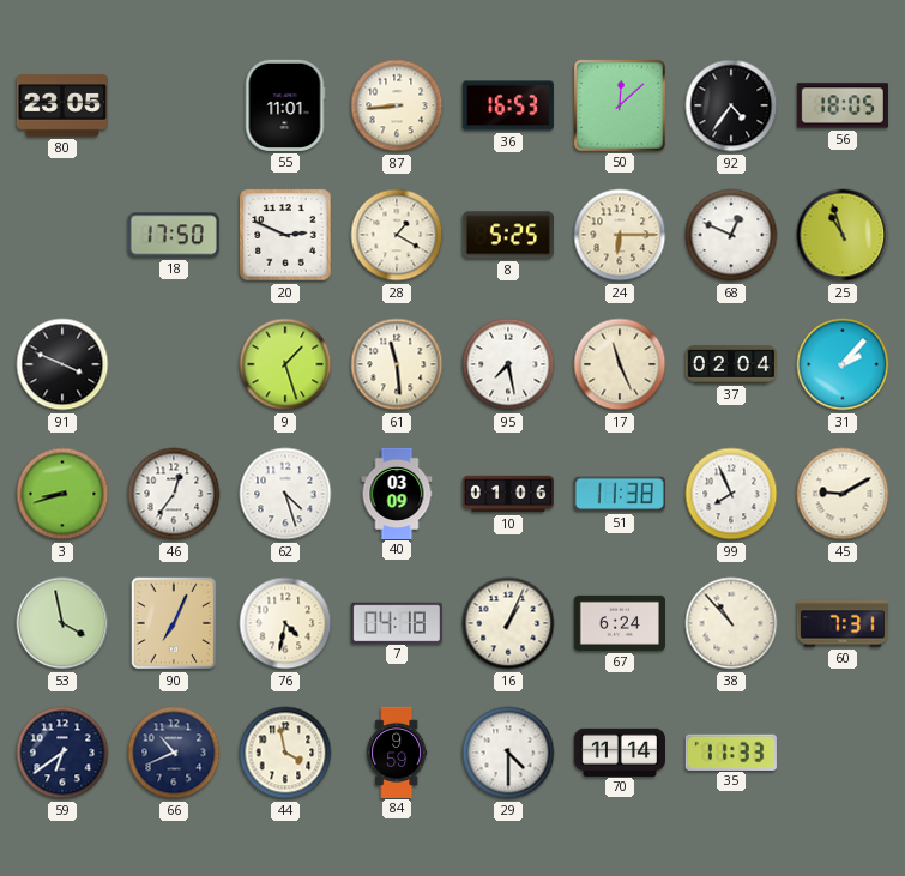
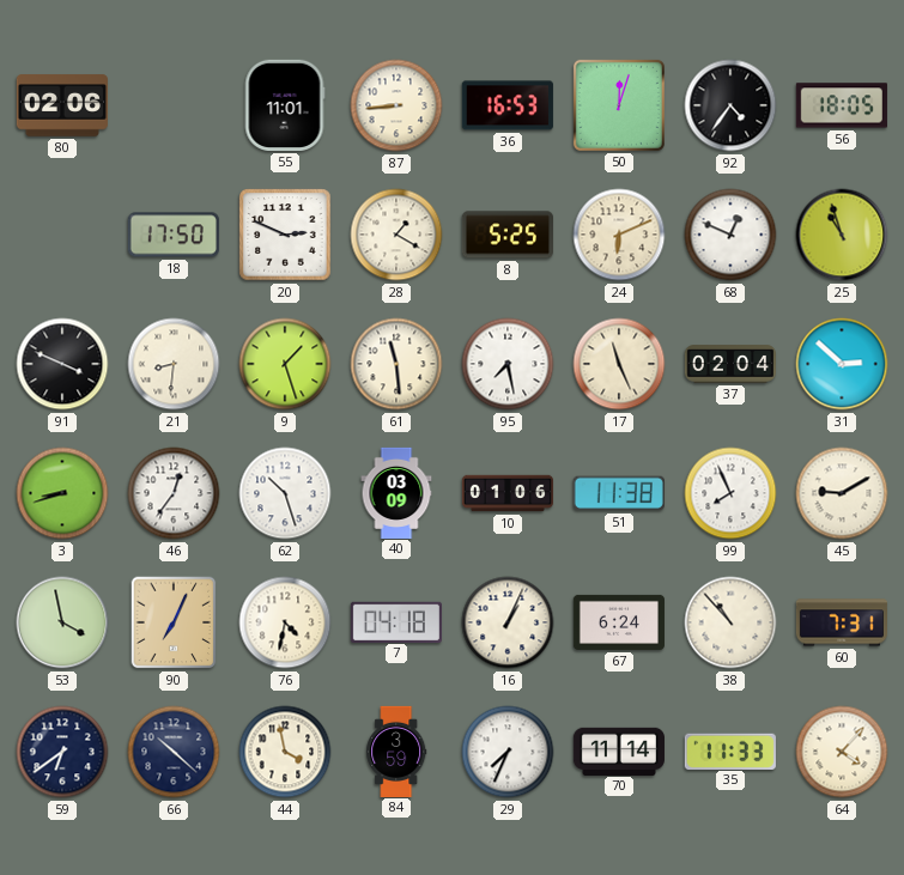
80: 23:05 -> 02:06 (62, 105)
50: 12:08 -> 12:03 (619, 105)
24: 6:15 -> 6:11 (619, 235)
21: none -> 8:31 (174, 364)
31: 2:07 -> 2:52 (842, 364)
62: 4:27 -> 10:27 (285, 493)
66: 10:41 -> 10:22 (174, 752)
84: 9:59 -> 3:59 (396, 751)
29: 4:30 -> 7:34 (508, 752)
64: none -> 4:07 (842, 752)
